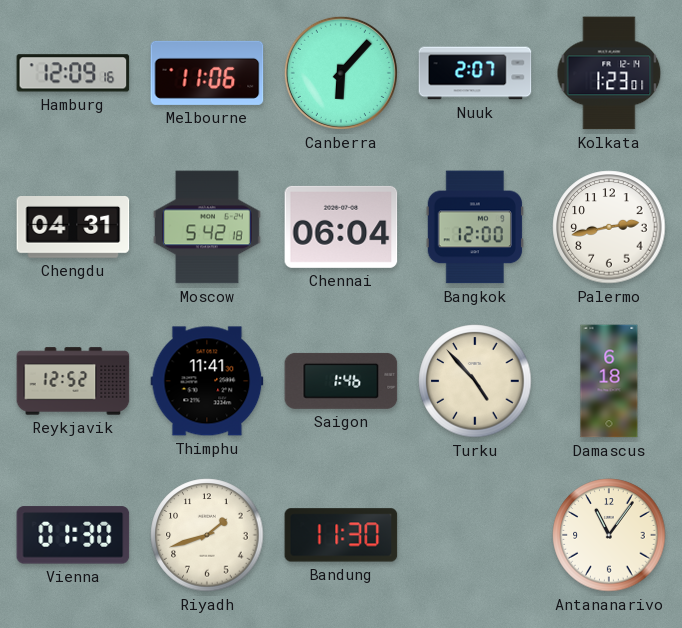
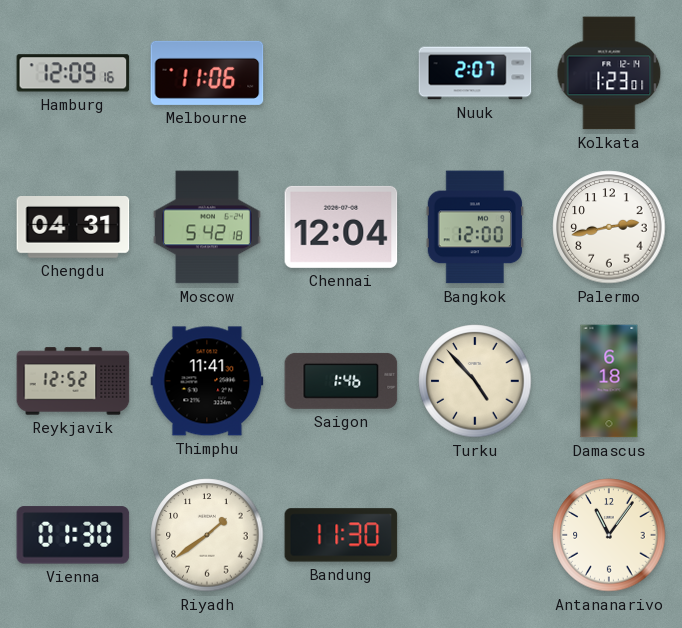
Canberra: 6:07 -> none (341, 73)
Chennai: 06:04 -> 12:04 (341, 227)
Riyadh: 1:42 -> 1:39 (207, 535)
